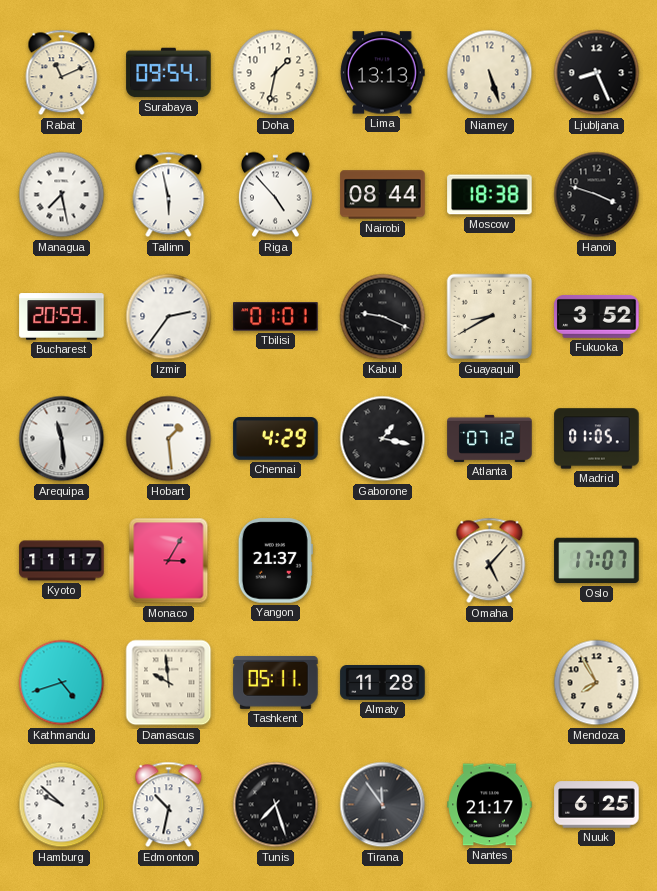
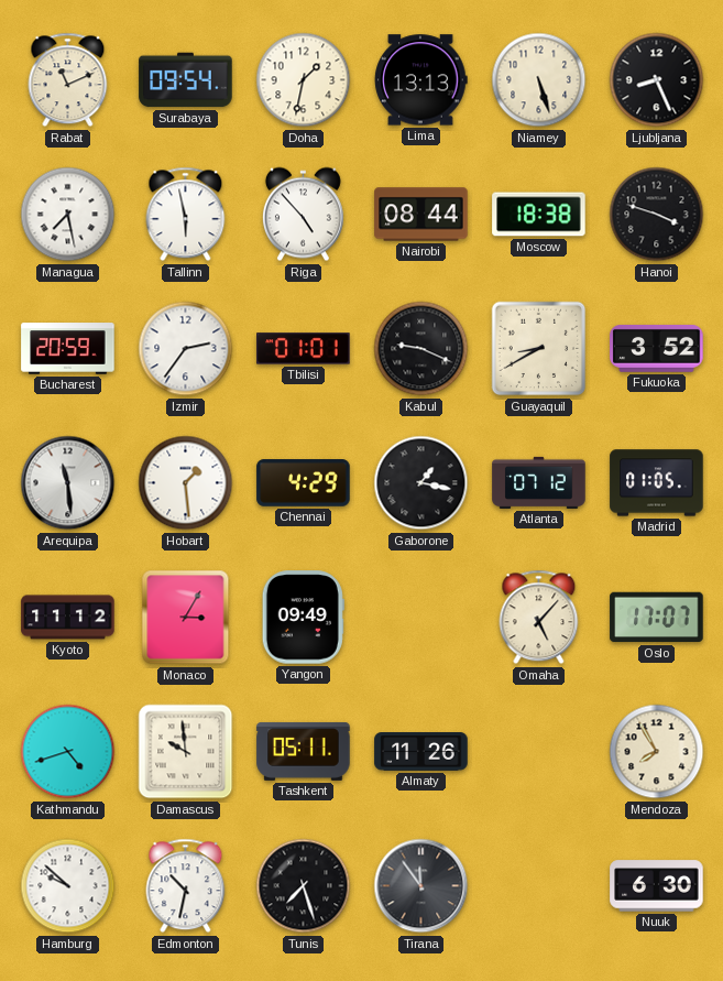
Kyoto: 11:17 -> 11:12 (68, 618)
Yangon: 21:37 -> 09:49 (303, 618)
Almaty: 11:28 -> 11:26 (421, 752)
Nantes: 21:17 -> none (490, 805)
Nuuk: 6:25 -> 6:30 (657, 886)
